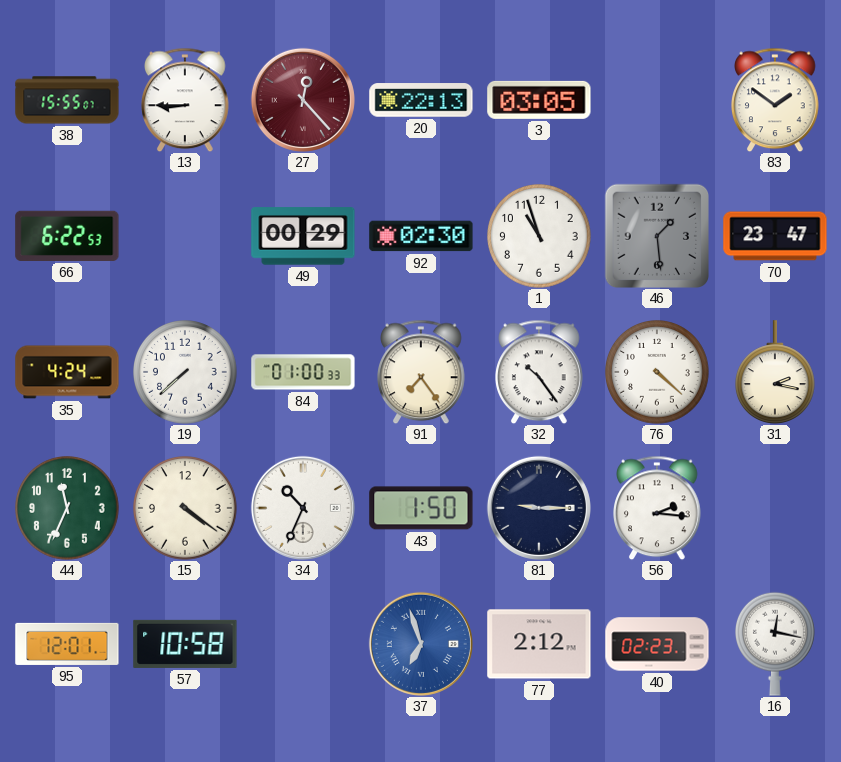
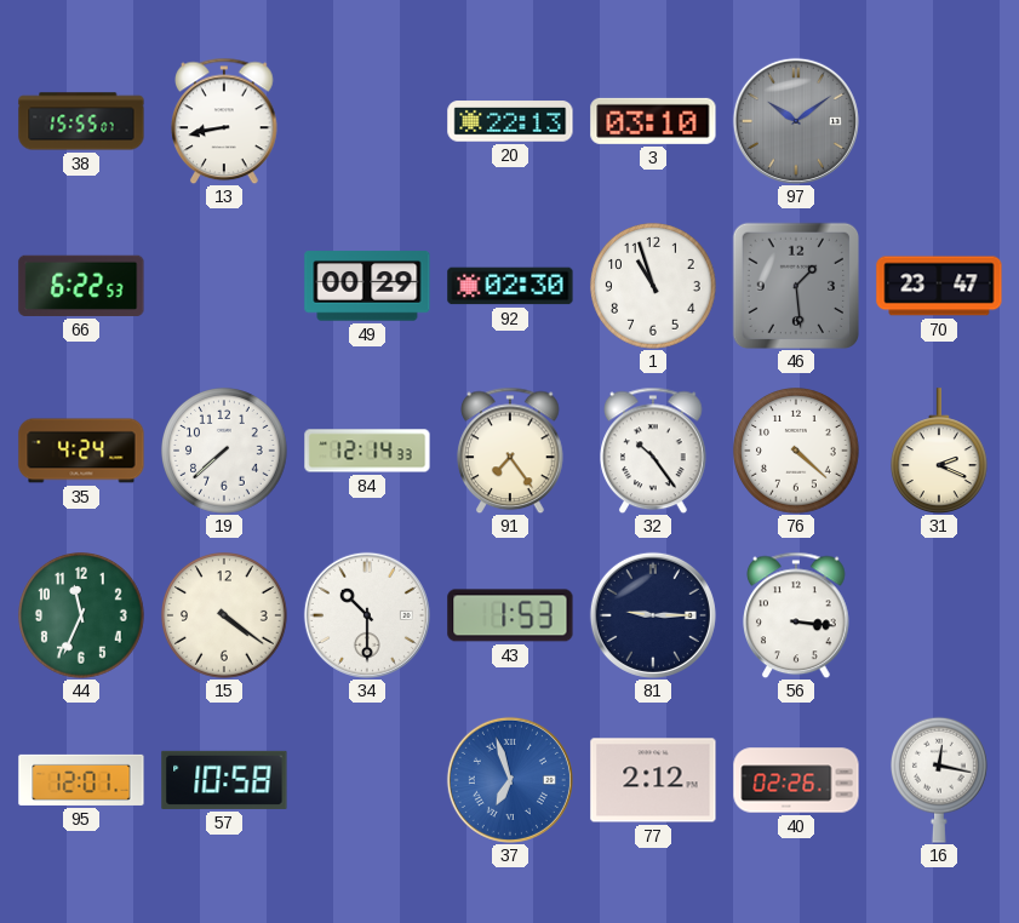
13: 8:45 -> 8:43 (225, 121)
27: 12:23 -> none (303, 100)
3: 03:05 -> 03:10 (653, 121)
97: none -> 10:09 (796, 121)
83: 1:51 -> none (776, 100)
84: 01:00 -> 12:14 (367, 451)
31: 2:17 -> 2:19 (940, 451)
34: 10:34 -> 10:30 (367, 615)
43: 1:50 -> 1:53 (510, 615)
56: 2:16 -> 3:16 (797, 615)
40: 02:23 -> 02:26 (796, 780)
